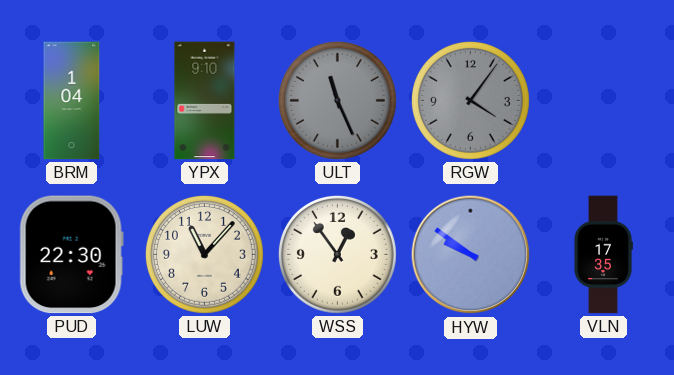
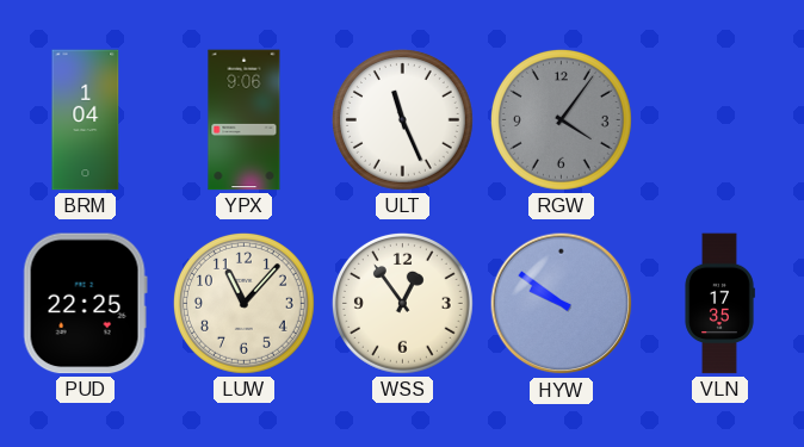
YPX: 9:10 -> 9:06 (245, 120)
ULT dial: grey -> white (402, 119)
PUD: 22:30 -> 22:25 (85, 304)
